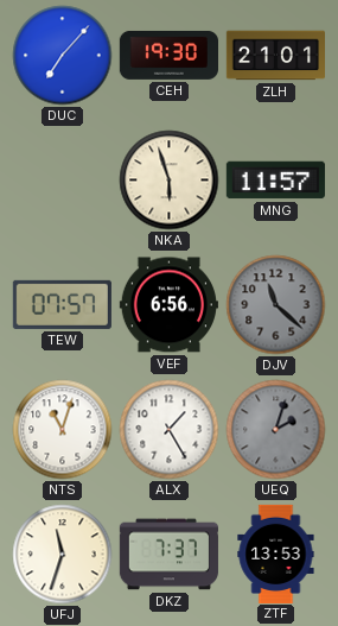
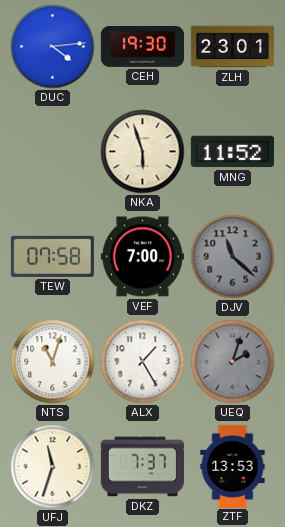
DUC: 7:07 -> 4:14 (53, 47)
ZLH: 21:01 -> 23:01 (232, 47)
MNG: 11:57 -> 11:52 (232, 152)
TEW: 07:57 -> 07:58 (52, 256)
VEF: 6:56 -> 7:00 (142, 257)
